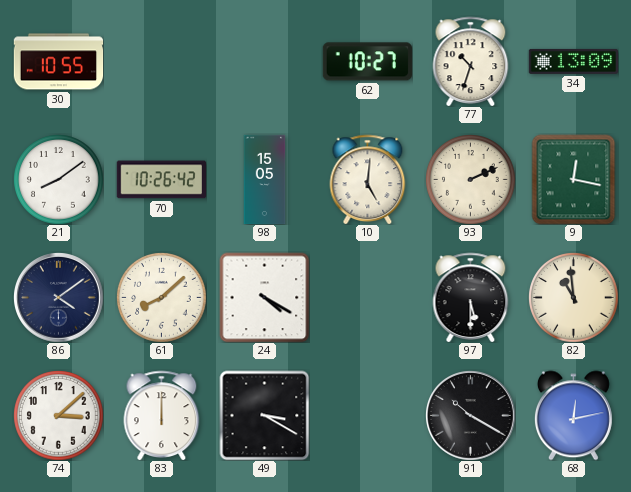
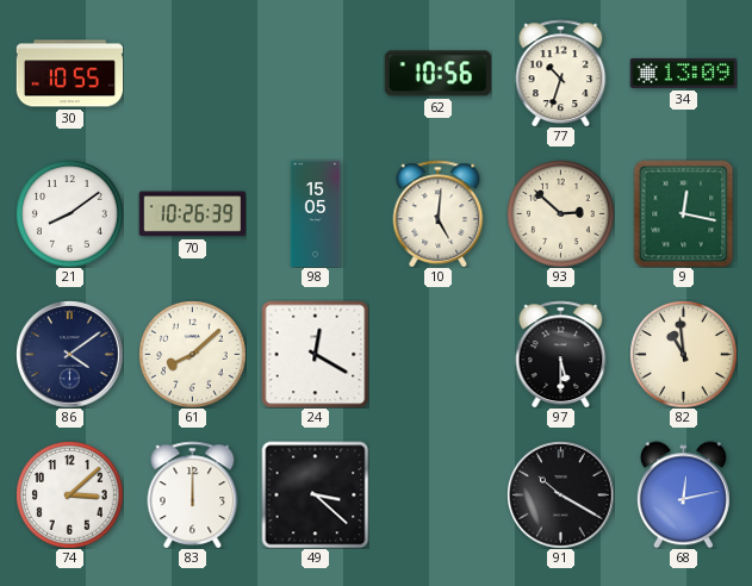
62: 10:27 -> 10:56 (437, 74)
70: 10:26:42 -> 10:26:39 (192, 214)
93: 2:11 -> 2:52 (561, 214)
24: 4:20 -> 12:20 (315, 354)
49: 3:20 -> 3:22 (315, 494)
